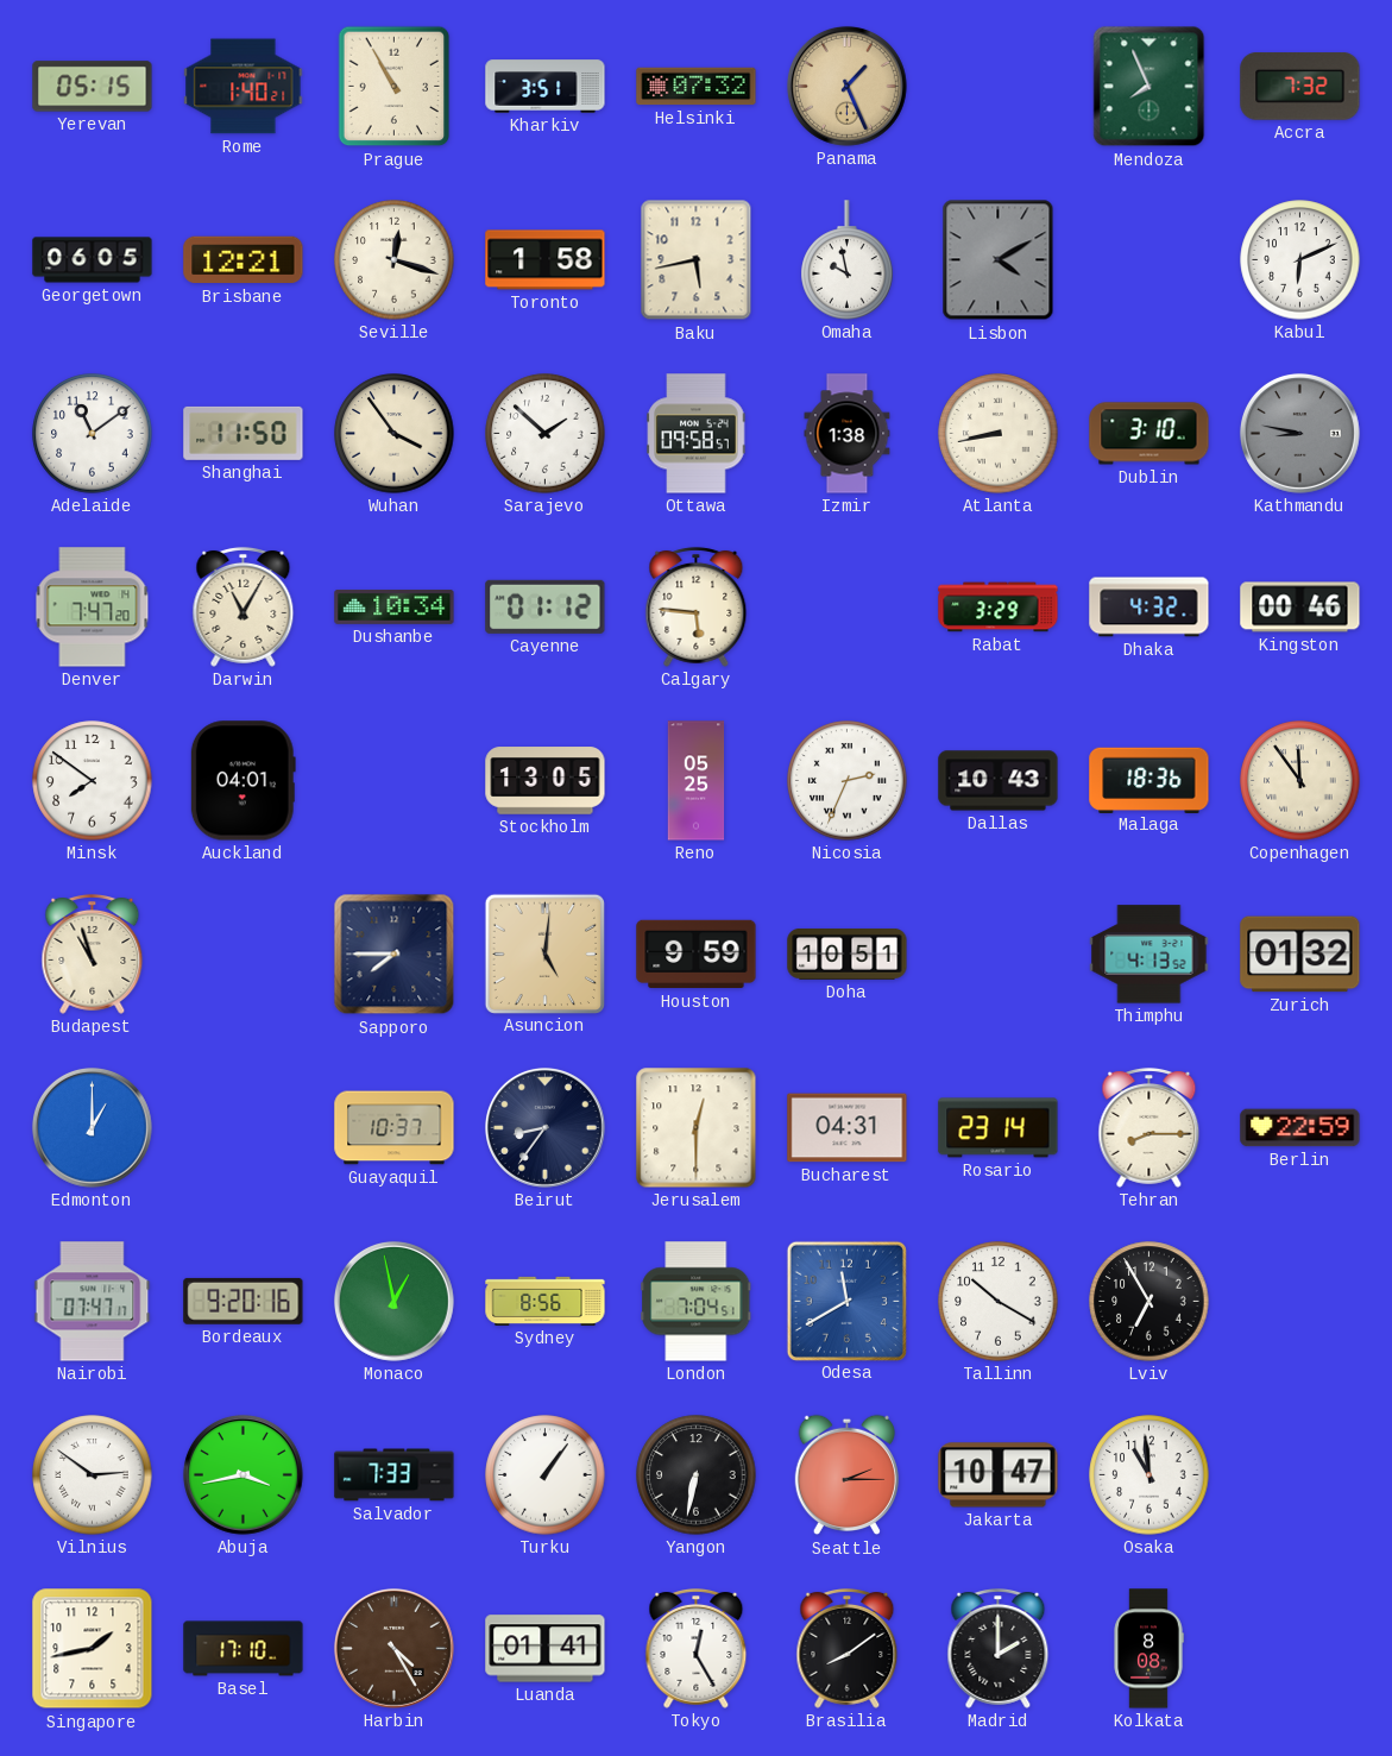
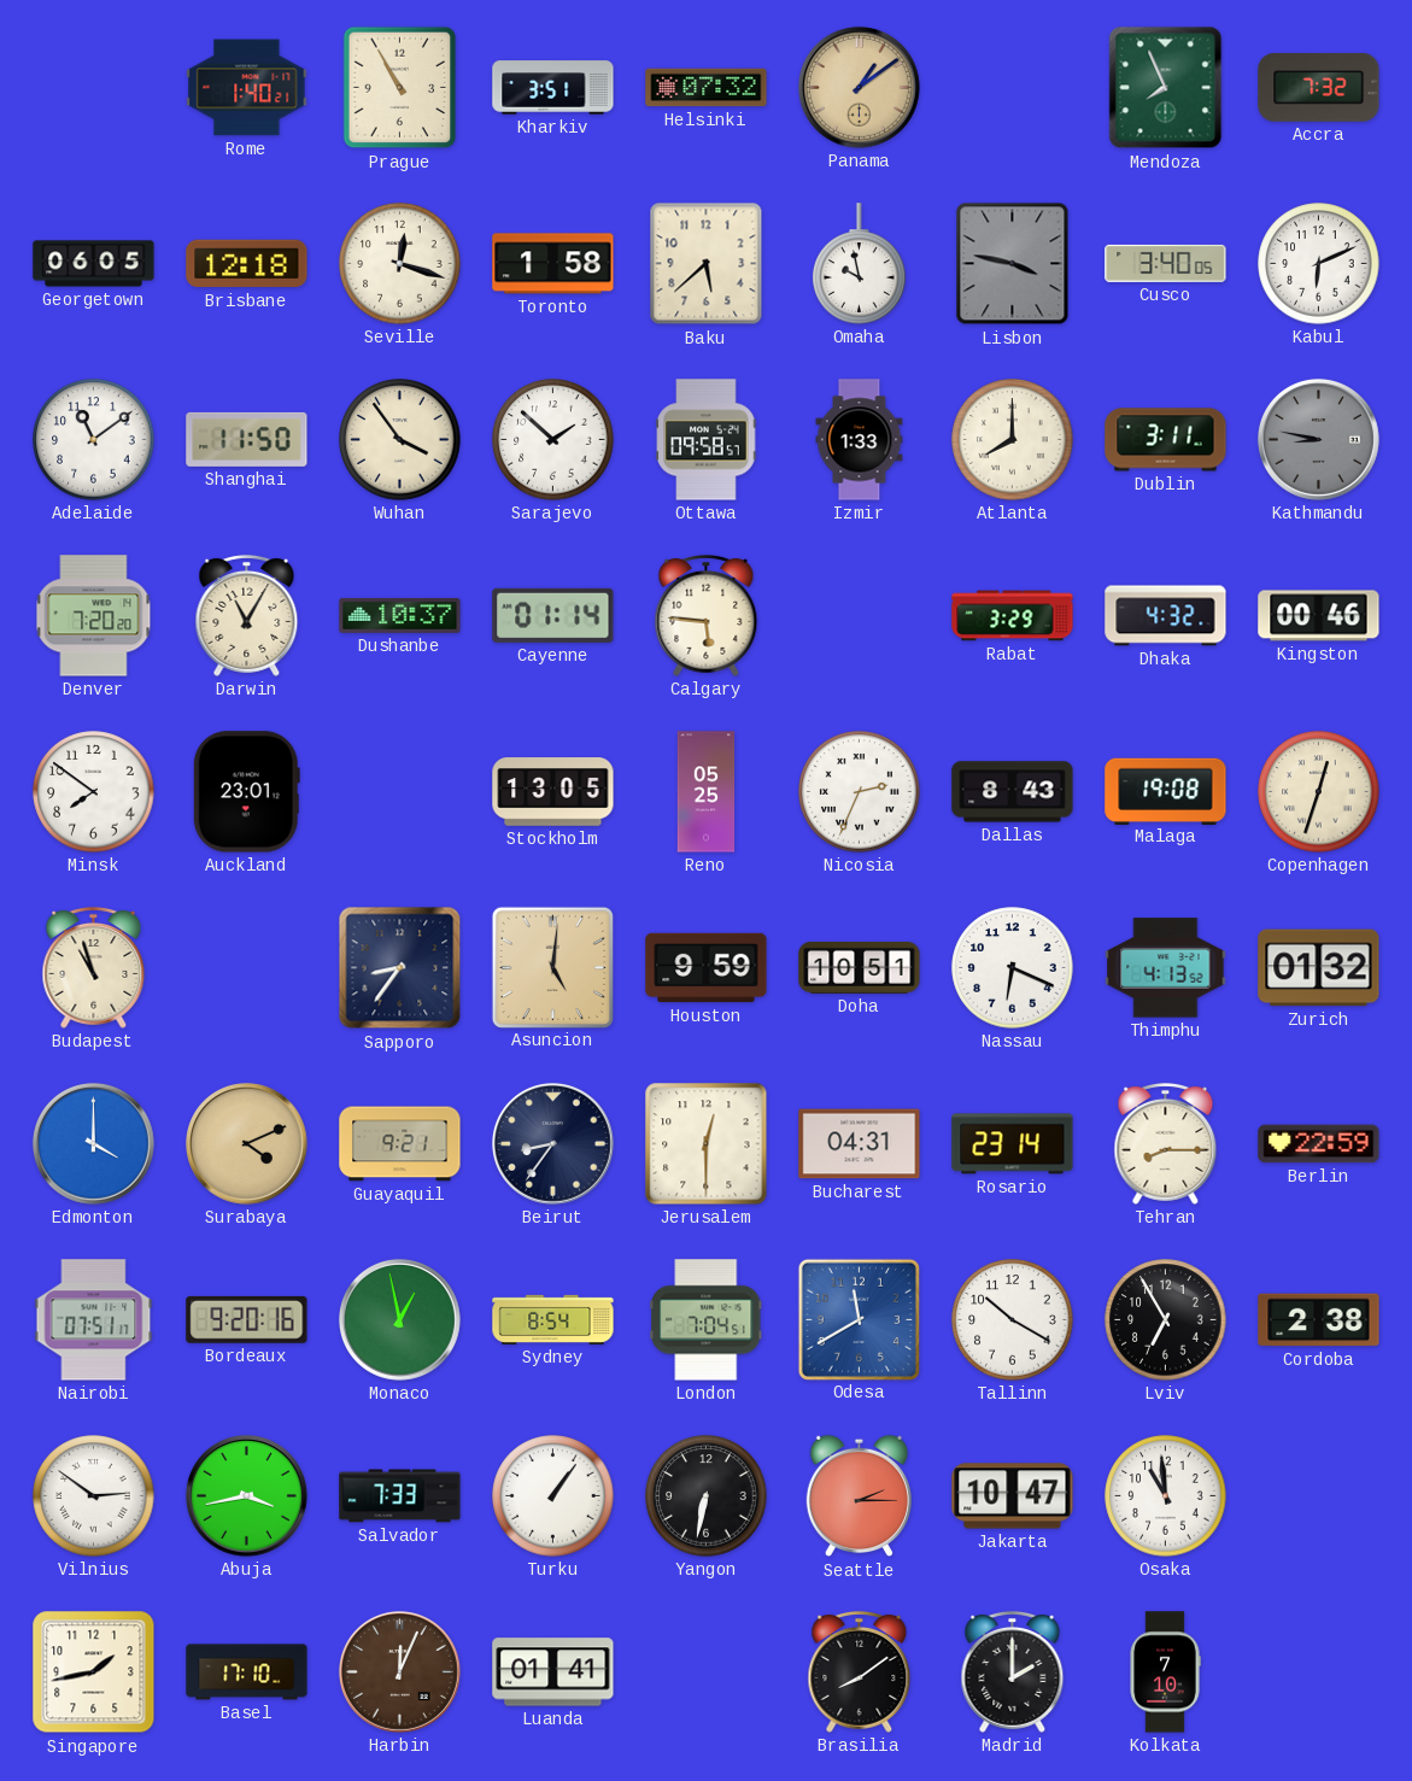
Yerevan: 05:15 -> none (93, 87)
Panama: 1:26 -> 1:09 (860, 88)
Brisbane: 12:21 -> 12:18 (247, 264)
Baku: 5:43 -> 5:38 (707, 264)
Lisbon: 4:10 -> 3:47 (1013, 264)
Cusco: none -> 3:40 (1166, 263)
Izmir: 1:38 -> 1:33 (860, 440)
Atlanta: 8:43 -> 8:00 (1013, 440)
Dublin: 3:10 -> 3:11 (1166, 440)
Denver: 7:47 -> 7:20 (94, 616)
Dushanbe: 10:34 -> 10:37 (400, 616)
Cayenne: 01:12 -> 01:14 (553, 615)
Auckland: 04:01 -> 23:01 (246, 792)
Dallas: 10:43 -> 8:43 (1013, 792)
Malaga: 18:36 -> 19:08 (1166, 791)
Copenhagen: 11:54 -> 12:33 (1319, 792)
Sapporo: 7:45 -> 8:36 (400, 968)
Nassau: none -> 6:19 (1013, 968)
Edmonton: 1:00 -> 4:00 (94, 1144)
Surabaya: none -> 4:11 (247, 1144)
Guayaquil: 10:37 -> 9:21 (400, 1144)
Nairobi: 07:47 -> 07:51 (94, 1320)
Sydney: 8:56 -> 8:54 (553, 1319)
Cordoba: none -> 2:38 (1319, 1320)
Harbin: 4:25 -> 12:04 (400, 1672)
Tokyo: 12:25 -> none (697, 1648)
Kolkata: 8:08 -> 7:10 (1165, 1672)
